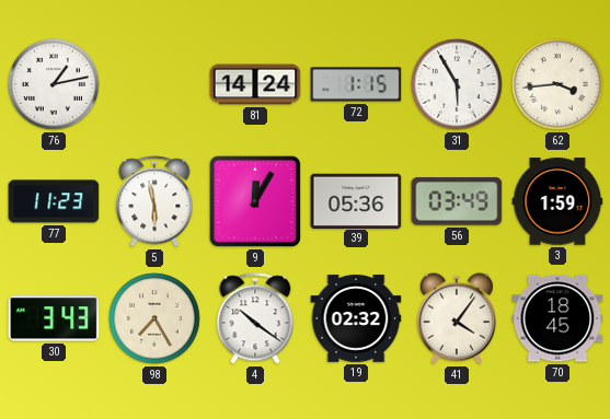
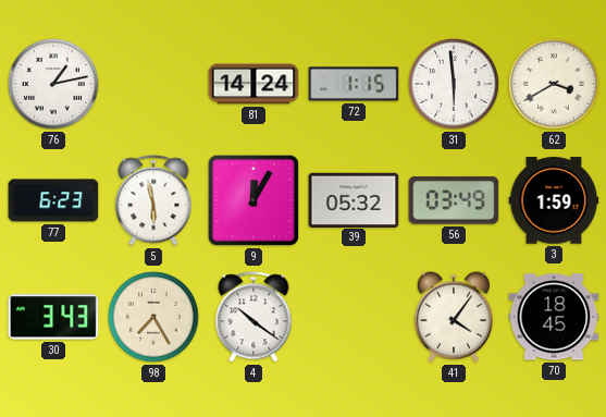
31: 5:55 -> 5:59 (454, 84)
62: 3:44 -> 3:40 (554, 84)
77: 11:23 -> 6:23 (53, 200)
39: 05:36 -> 05:32 (354, 199)
19: 02:32 -> none (356, 318)
